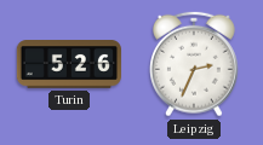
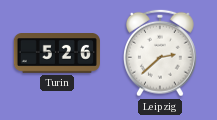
Leipzig: 2:34 -> 2:38 (161, 53)
